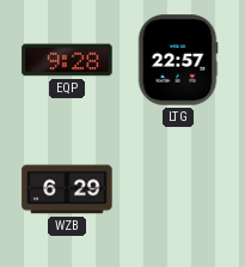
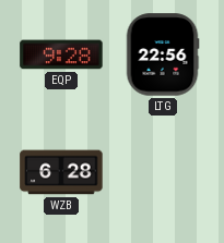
LTG: 22:57 -> 22:56 (163, 54)
WZB: 6:29 -> 6:28 (61, 172)
